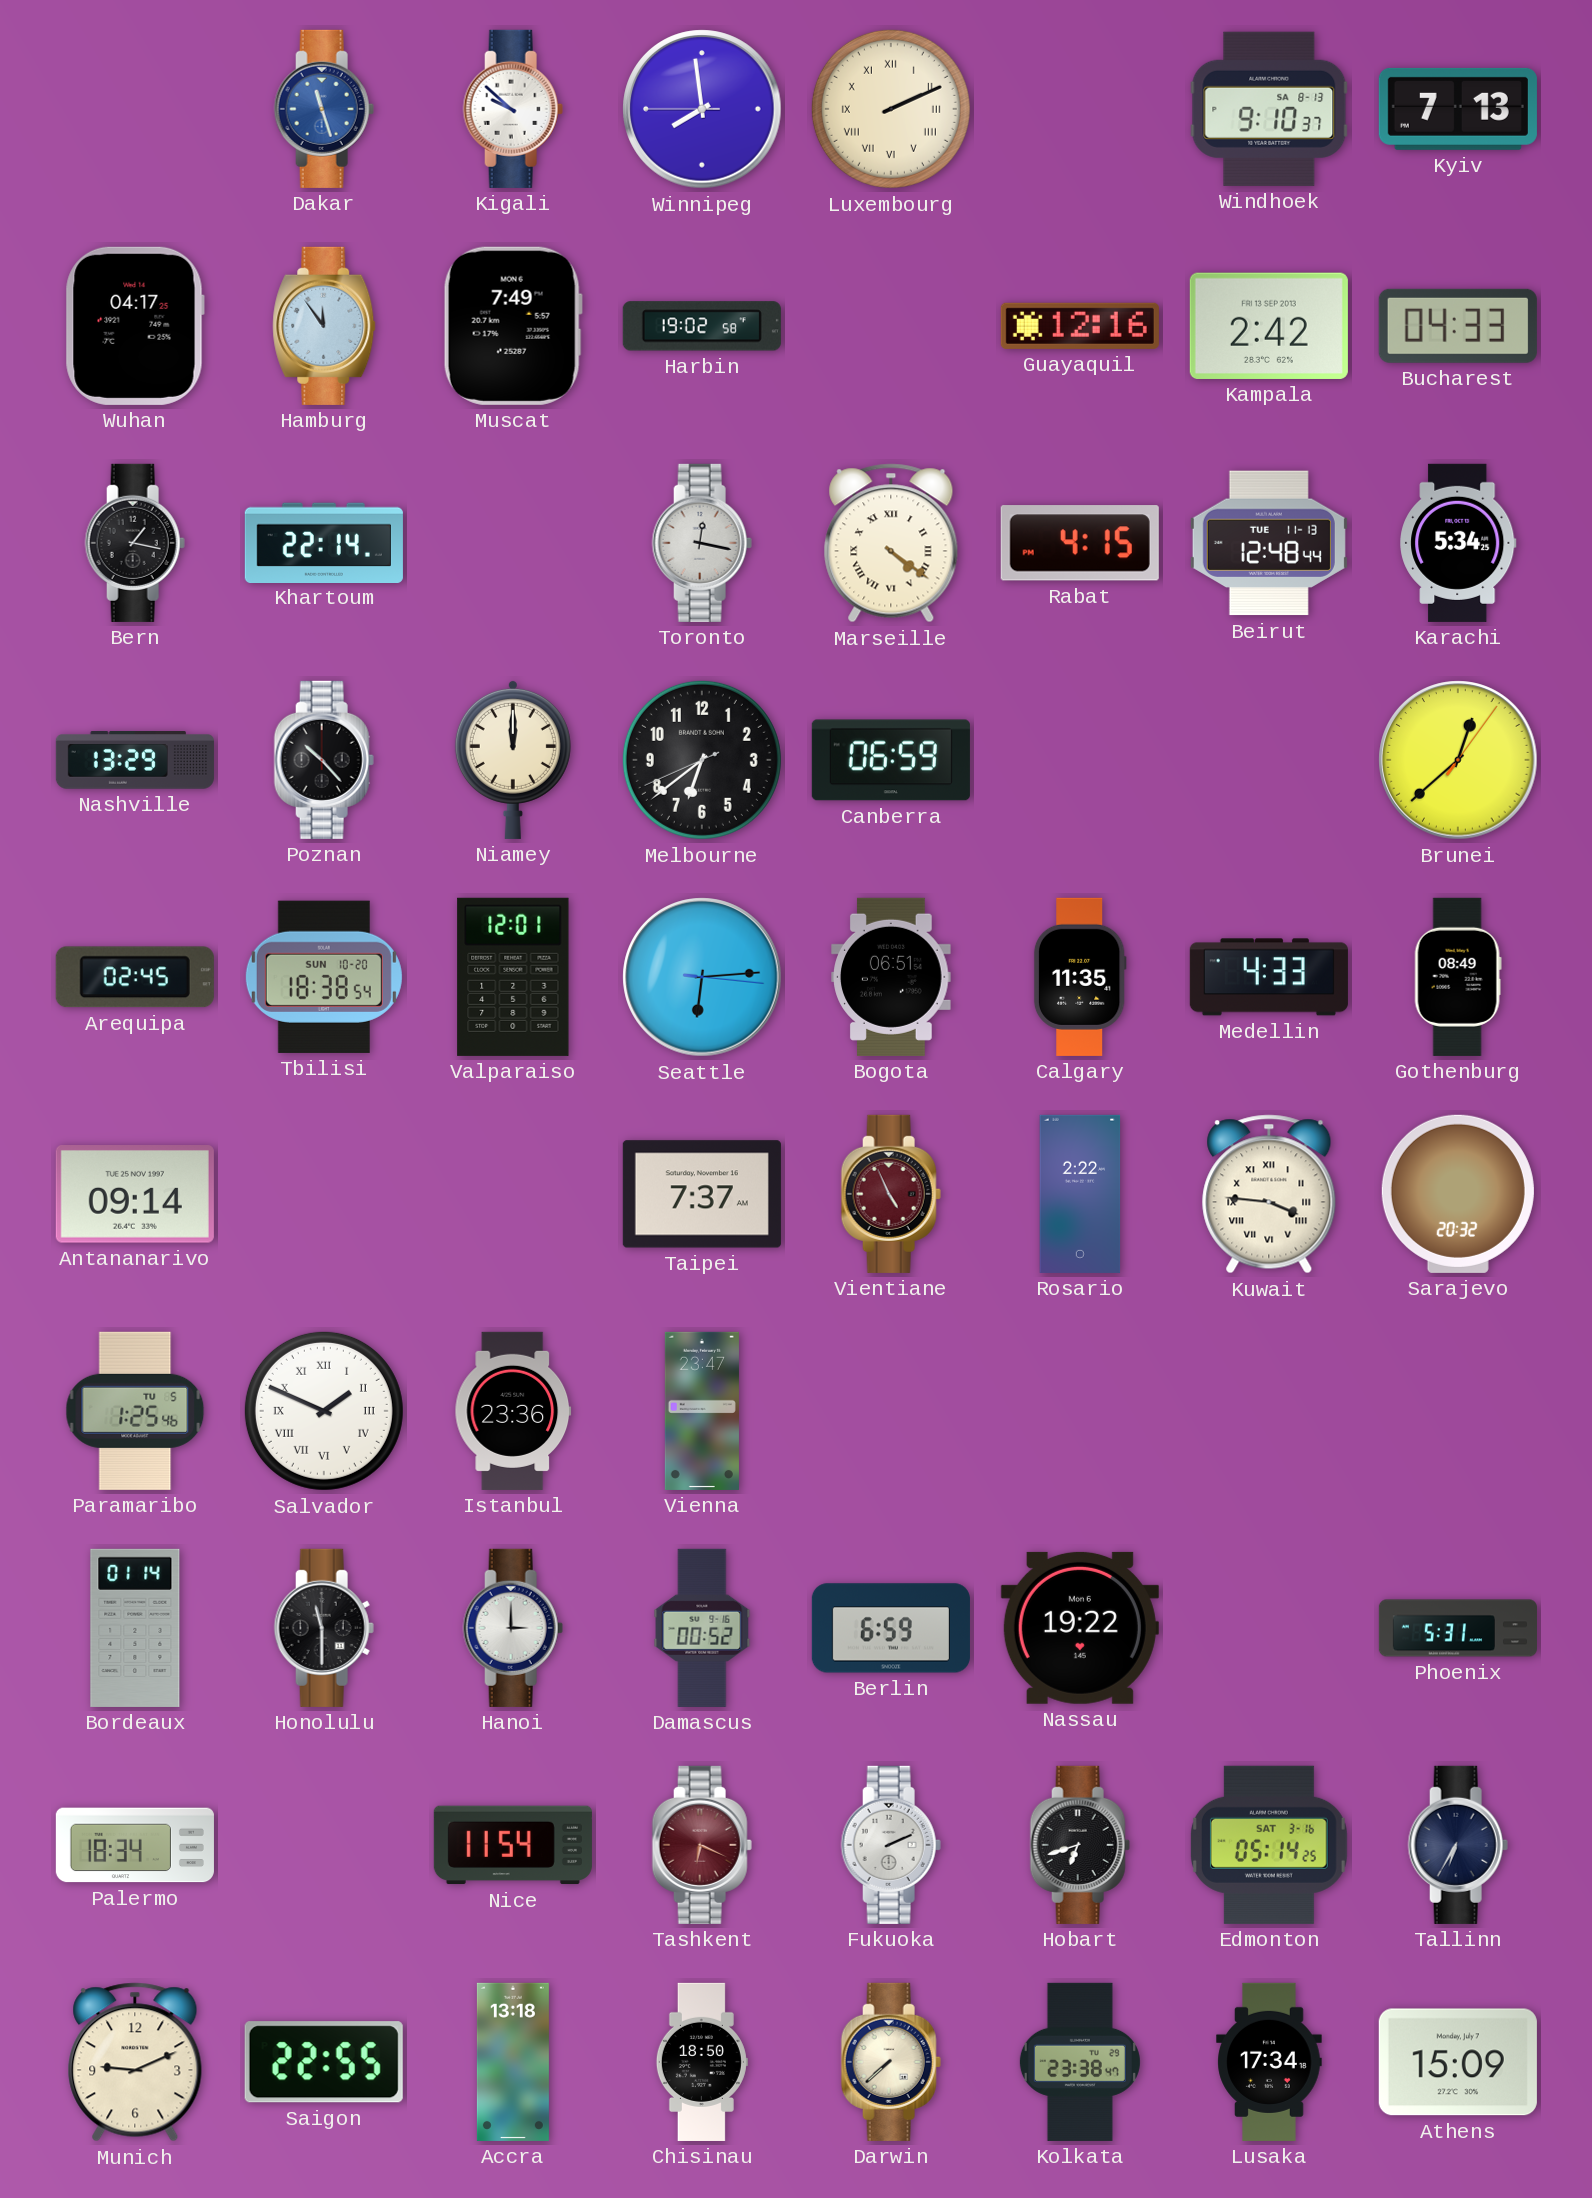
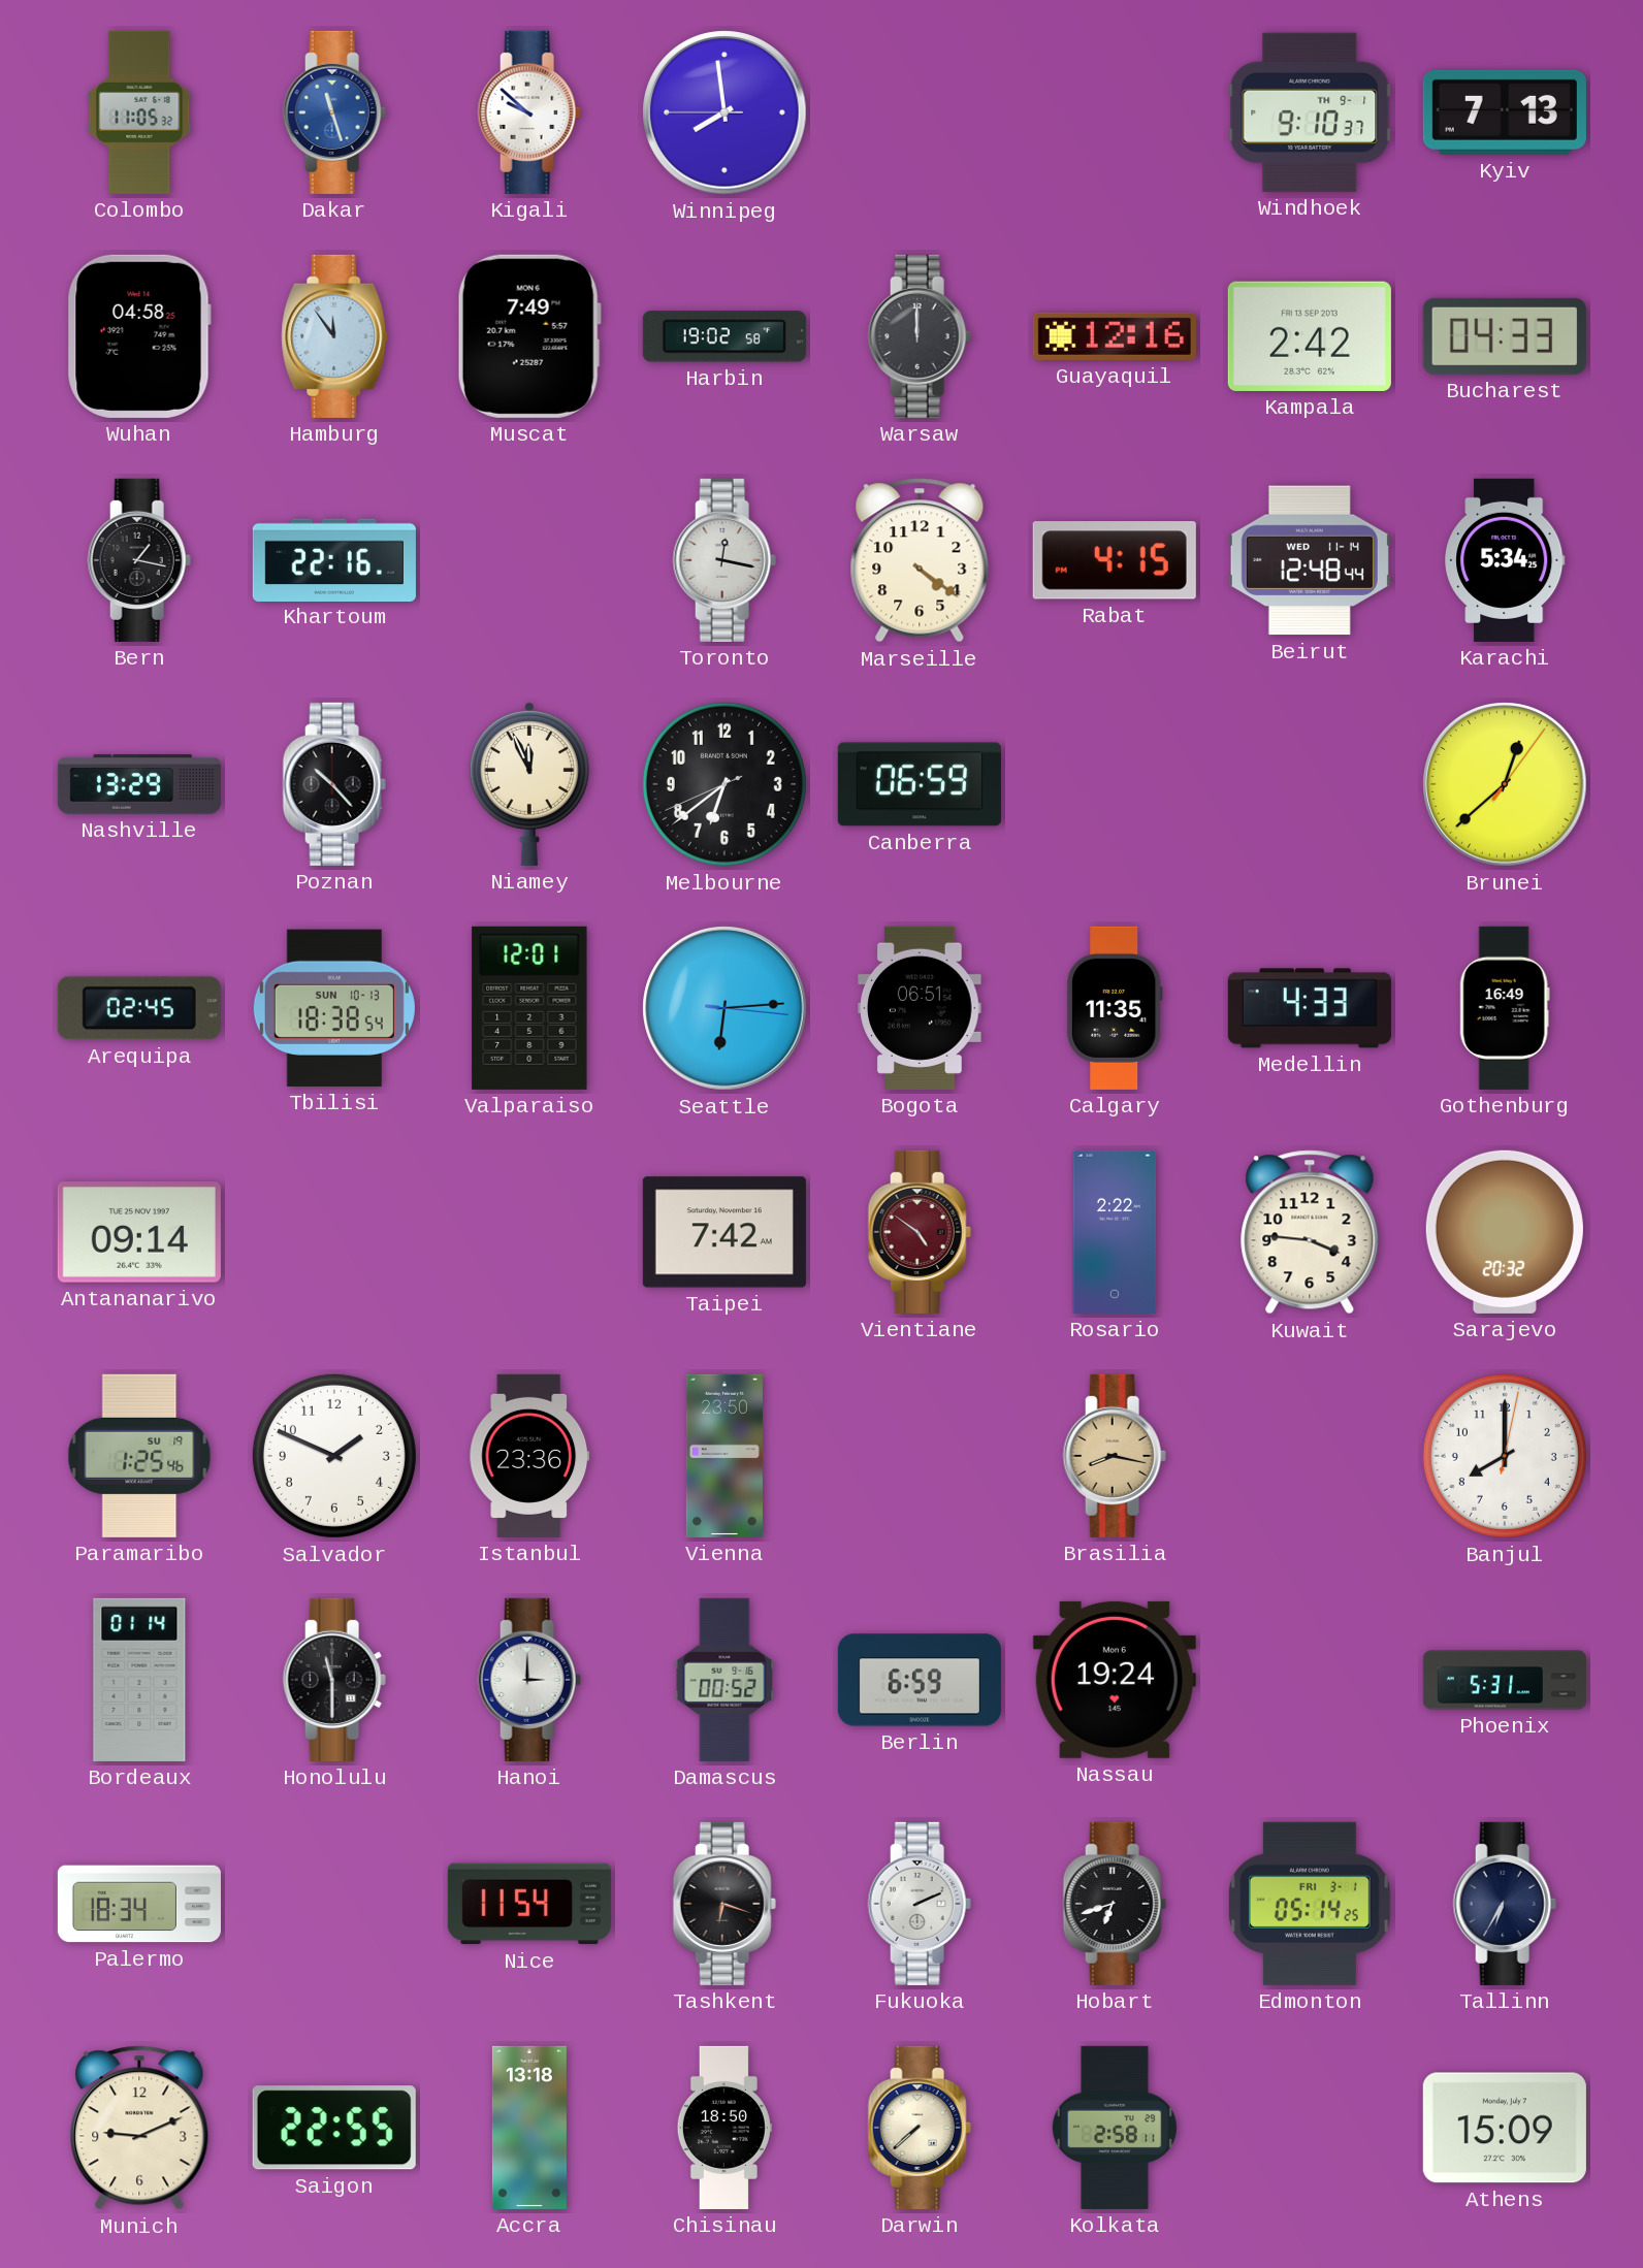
Colombo: none -> 11:05 (139, 112)
Luxembourg: 2:11 -> none (891, 109)
Windhoek date: SA 8-13 -> TH 9-1 (1310, 112)
Wuhan: 04:17 -> 04:58 (139, 336)
Warsaw: none -> 12:00 (920, 336)
Khartoum: 22:14 -> 22:16 (334, 559)
Marseille numerals: Roman -> Arabic (920, 560)
Beirut date: TUE 11-13 -> WED 11-14 (1310, 560)
Niamey: 12:00 -> 11:56 (529, 783)
Tbilisi date: SUN 10-20 -> SUN 10-13 (334, 1008)
Gothenburg: 08:49 -> 16:49 (1505, 1008)
Taipei: 7:37 -> 7:42 (724, 1232)
Vientiane: 4:56 -> 4:51 (920, 1232)
Kuwait numerals: Roman -> Arabic (1310, 1232)
Paramaribo date: TU 5 -> SU 19 (139, 1456)
Salvador numerals: Roman -> Arabic (334, 1456)
Vienna: 23:47 -> 23:50 (724, 1456)
Brasilia: none -> 8:17 (1115, 1456)
Banjul: none -> 8:00 (1505, 1456)
Nassau: 19:22 -> 19:24 (1115, 1680)
Tashkent: 6:19 -> 6:18 (724, 1904)
Tashkent dial: burgundy -> black (724, 1904)
Edmonton date: SAT 3-16 -> FRI 3-1 (1310, 1904)
Kolkata: 23:38 -> 2:58 (1115, 2128)
Lusaka: 17:34 -> none (1269, 2062)
